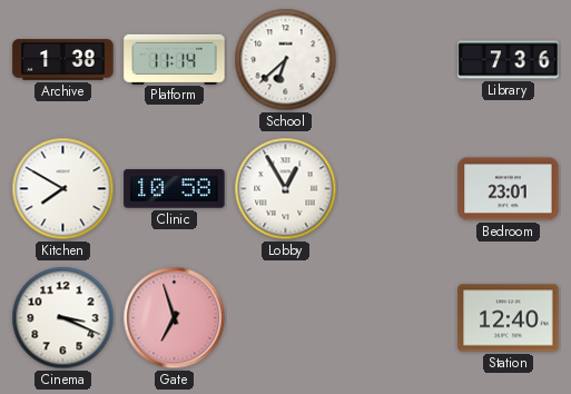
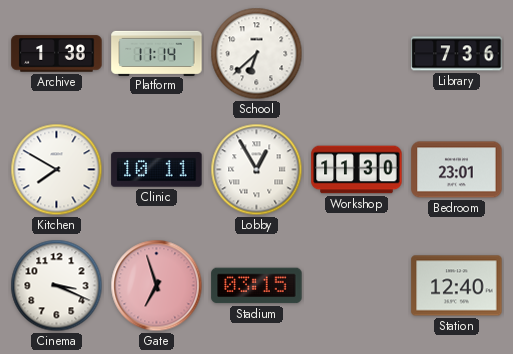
Clinic: 10:58 -> 10:11 (157, 170)
Workshop: none -> 11:30 (357, 170)
Stadium: none -> 03:15 (257, 286)
